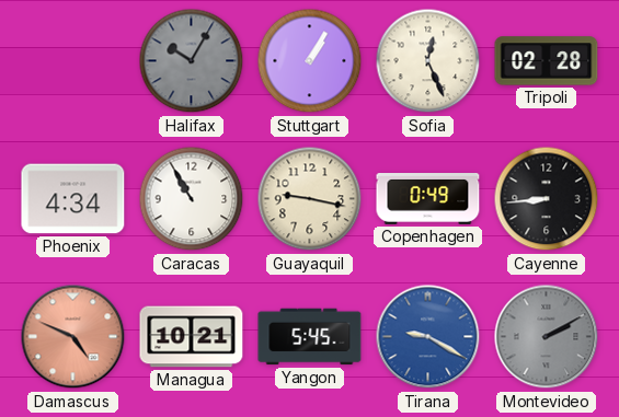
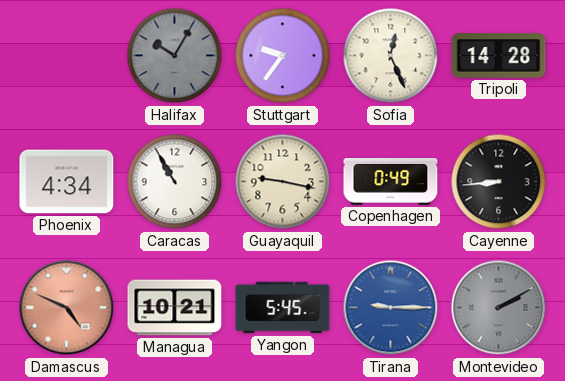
Stuttgart: 1:05 -> 9:36 (283, 56)
Tripoli: 02:28 -> 14:28 (499, 56)
Tirana: 9:20 -> 9:15 (391, 308)
